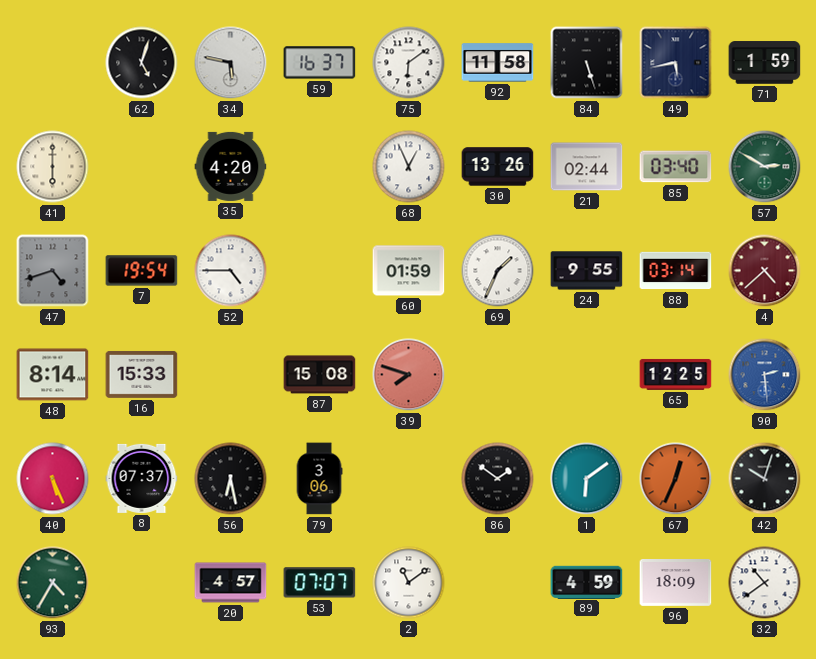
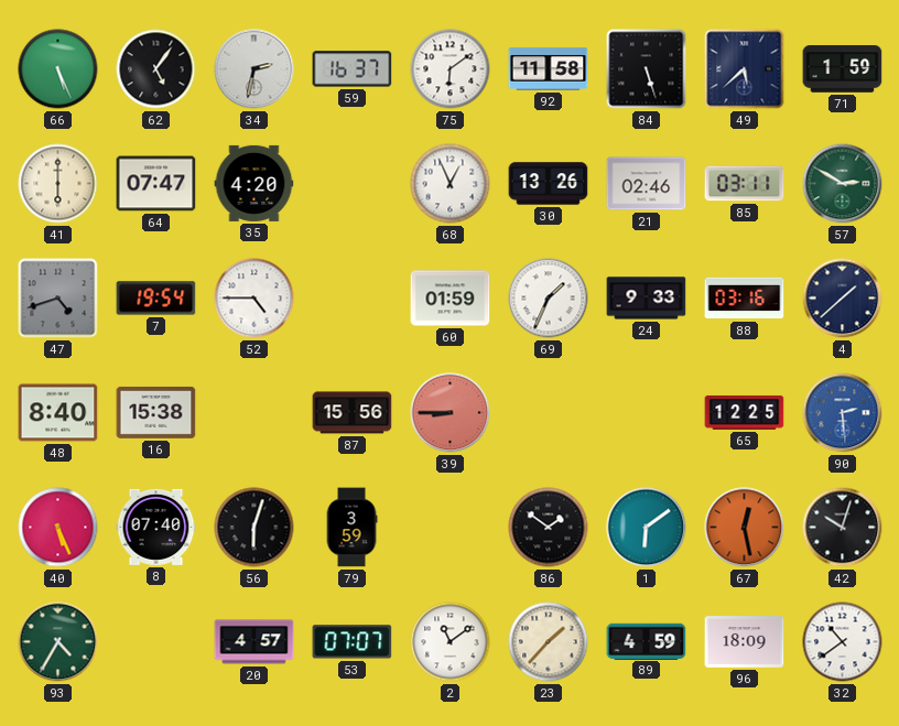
66: none -> 5:26 (58, 69)
62: 5:03 -> 5:06 (156, 69)
34: 5:47 -> 2:32 (254, 69)
49: 5:43 -> 5:38 (745, 69)
64: none -> 07:47 (156, 184)
21: 02:44 -> 02:46 (647, 184)
85: 03:40 -> 03:11 (745, 184)
24: 9:55 -> 9:33 (647, 299)
88: 03:14 -> 03:16 (745, 299)
4: 4:38 -> 1:38 (843, 299)
4 dial: burgundy -> navy (843, 299)
48: 8:14 -> 8:40 (58, 413)
16: 15:33 -> 15:38 (156, 412)
87: 15:08 -> 15:56 (353, 413)
39: 7:48 -> 8:45 (451, 413)
8: 07:37 -> 07:40 (156, 527)
56: 6:28 -> 6:03 (254, 528)
79: 3:06 -> 3:59 (351, 528)
67: 12:34 -> 12:28 (745, 528)
23: none -> 1:37 (549, 642)
